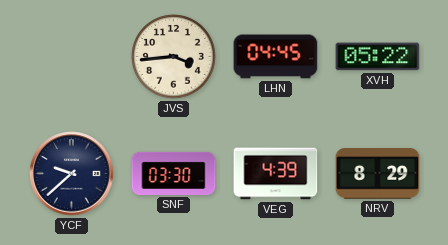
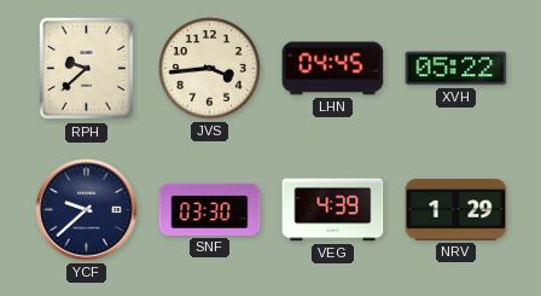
RPH: none -> 9:38 (87, 69)
NRV: 8:29 -> 1:29 (456, 210)
